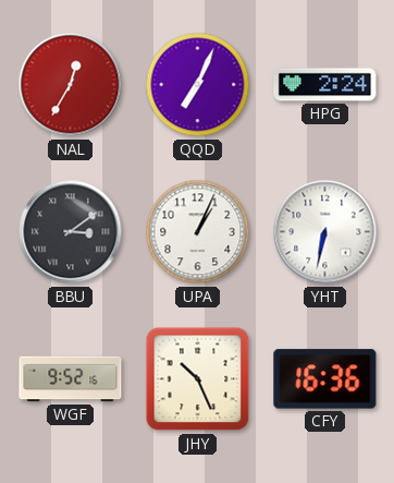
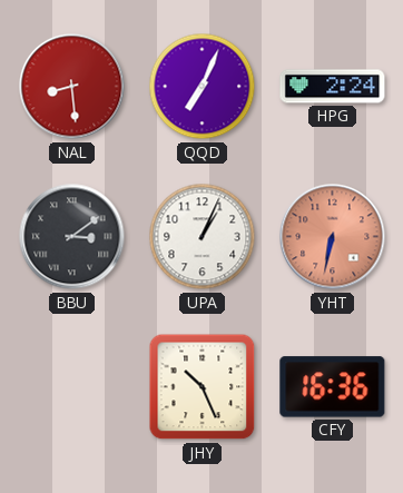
NAL: 12:35 -> 8:29 (72, 87)
YHT dial: white -> salmon (333, 237)
WGF: 9:52 -> none (71, 379)
